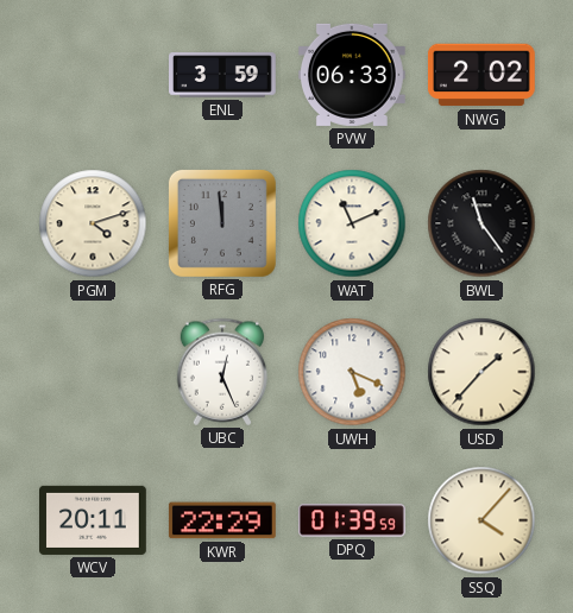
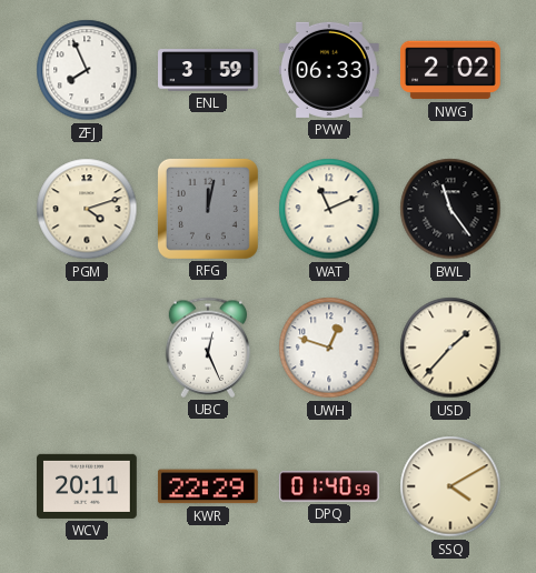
ZFJ: none -> 7:56 (87, 70)
RFG: 11:59 -> 12:02 (208, 209)
UWH: 5:19 -> 12:48 (329, 348)
DPQ: 01:39 -> 01:40 (330, 486)
SSQ: 4:07 -> 4:10 (450, 486)
